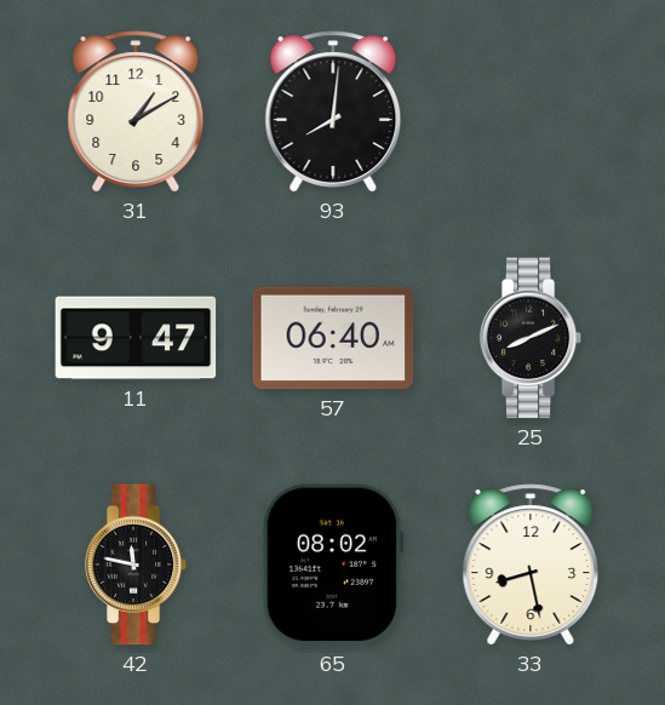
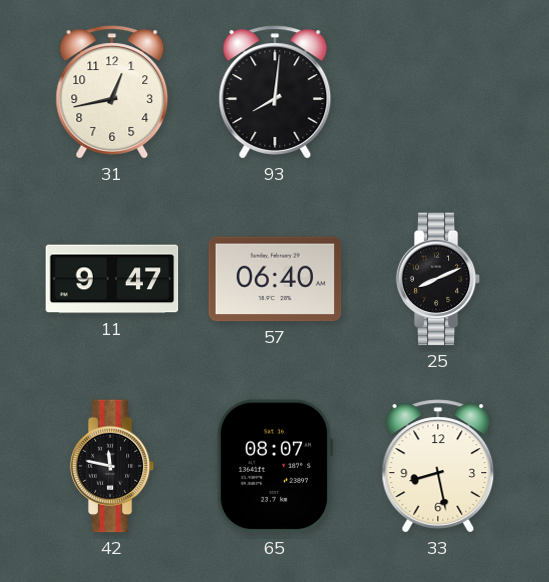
31: 1:10 -> 12:43 (112, 92)
65: 08:02 -> 08:07 (275, 466)
